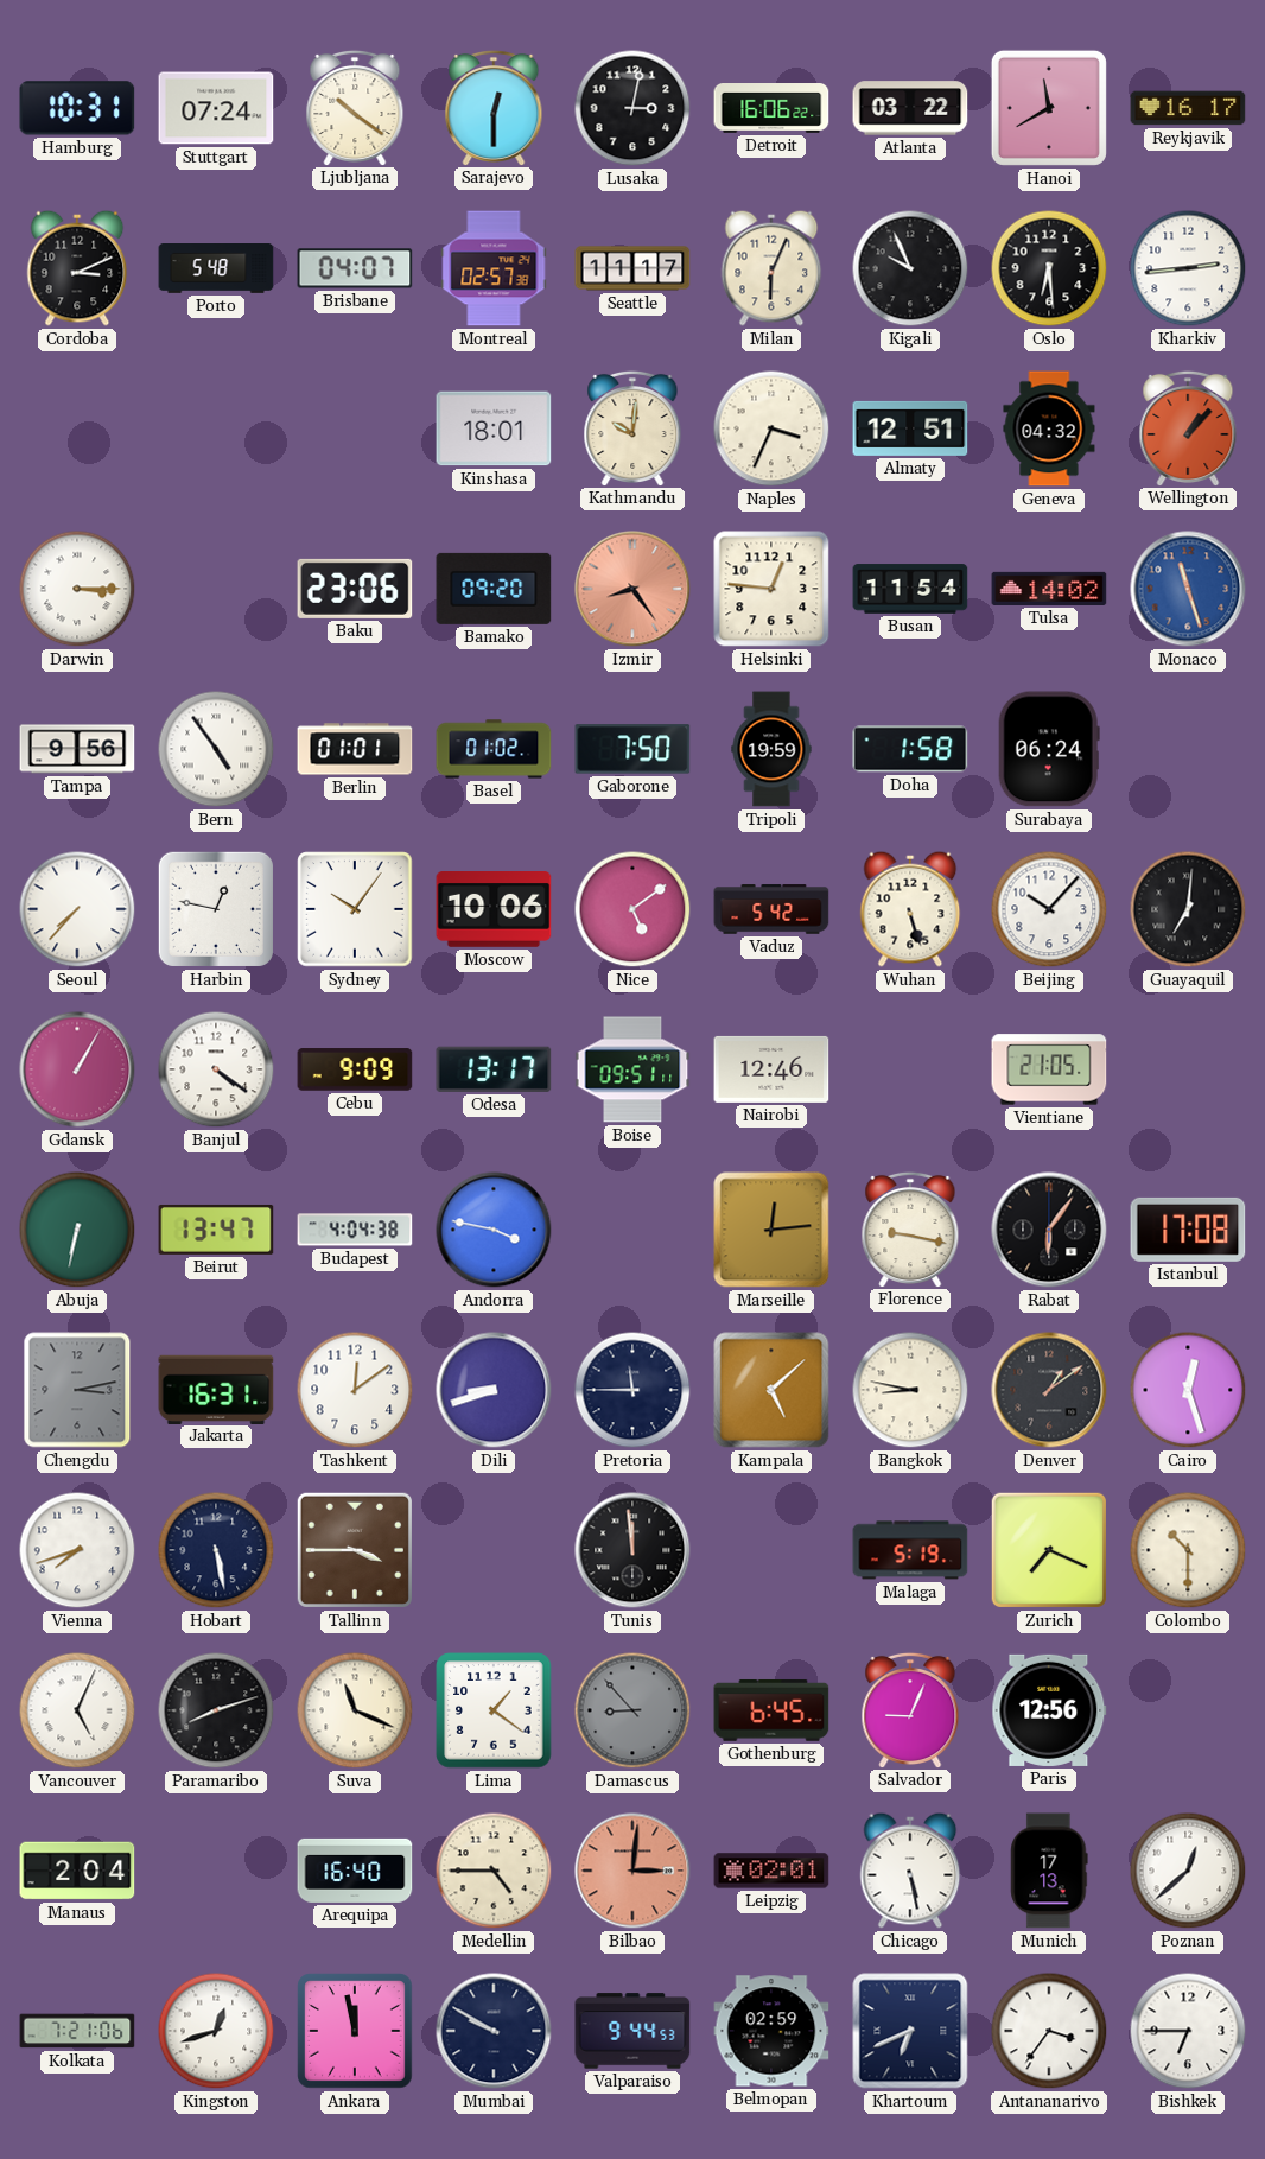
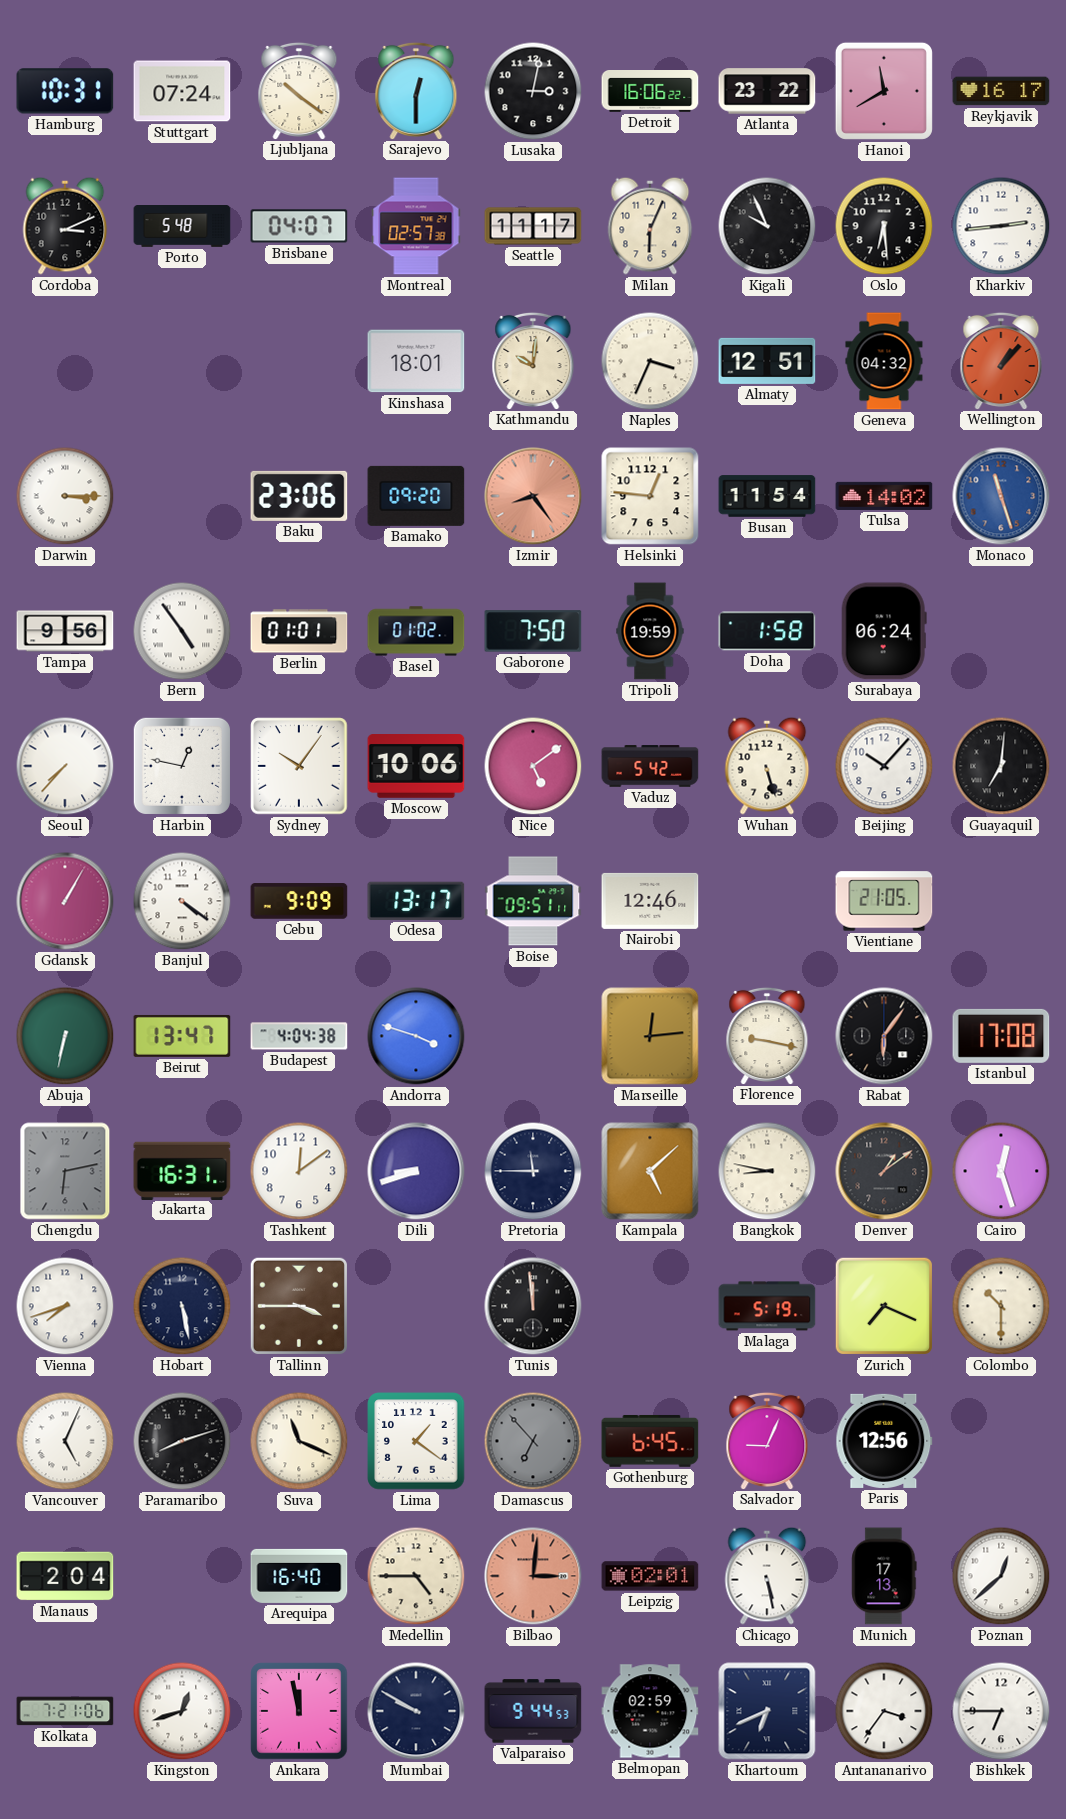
Atlanta: 03:22 -> 23:22 (767, 91)
Andorra: 3:47 -> 3:48 (416, 1036)
Chengdu: 3:13 -> 6:13 (65, 1171)
Damascus: 8:53 -> 6:53 (533, 1441)
